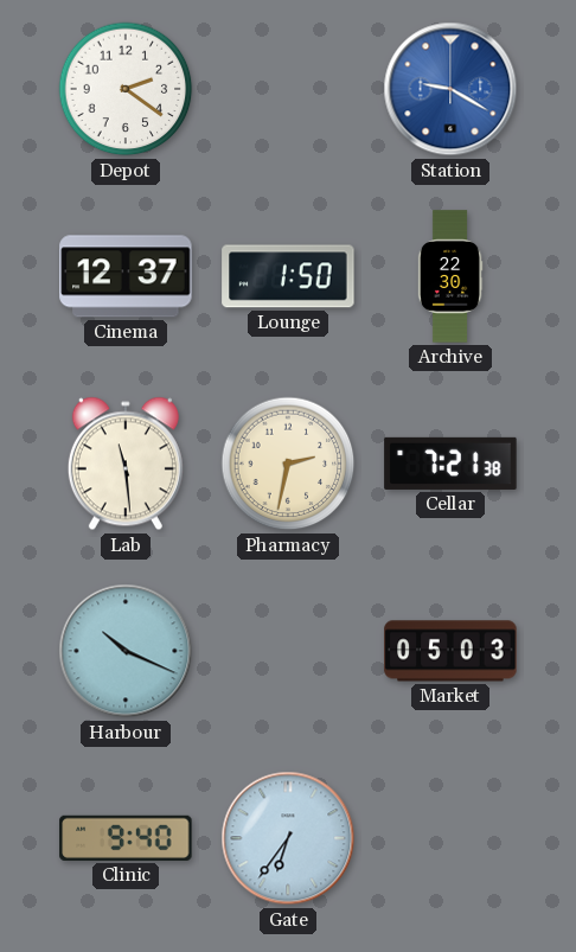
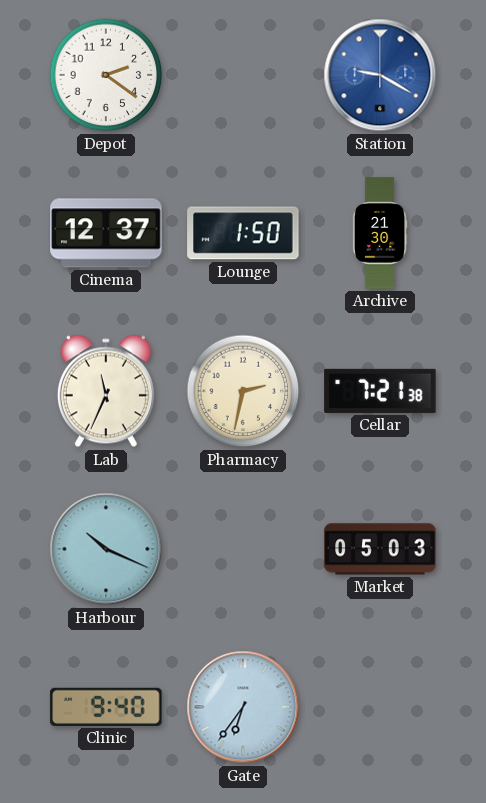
Archive: 22:30 -> 21:30 (380, 233)
Lab: 11:29 -> 11:34 (106, 391)
